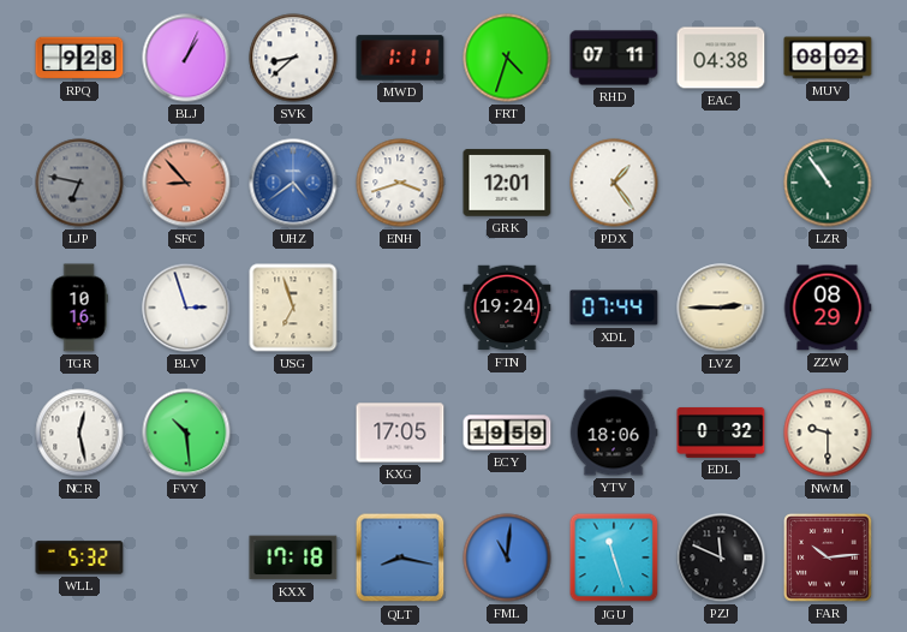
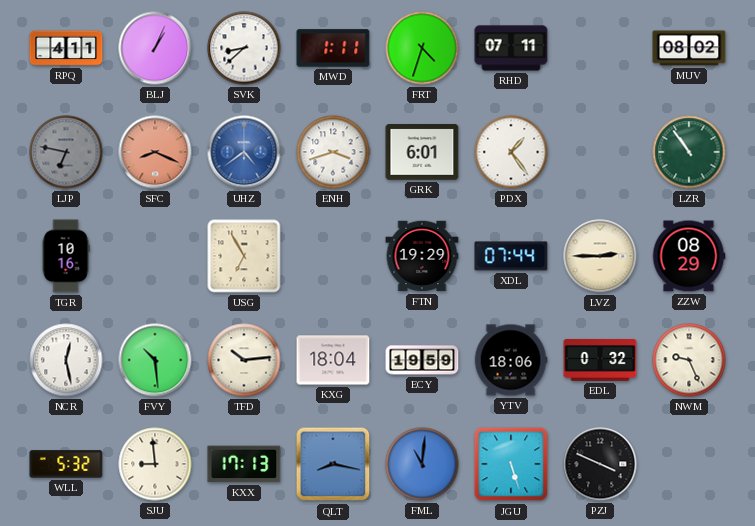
RPQ: 9:28 -> 4:11 (66, 48)
EAC: 04:38 -> none (721, 58)
SFC: 8:53 -> 8:19 (155, 152)
GRK: 12:01 -> 6:01 (422, 152)
BLV: 2:57 -> none (186, 308)
USG: 6:57 -> 6:55 (244, 256)
FTN: 19:24 -> 19:29 (422, 256)
TFD: none -> 10:14 (244, 360)
KXG: 17:05 -> 18:04 (333, 360)
NWM: 9:30 -> 9:26 (689, 360)
SJU: none -> 8:59 (155, 464)
KXX: 17:18 -> 17:13 (244, 464)
JGU: 11:27 -> 5:27 (511, 464)
PZJ: 11:49 -> 3:49 (600, 464)
FAR: 10:14 -> none (828, 558)
